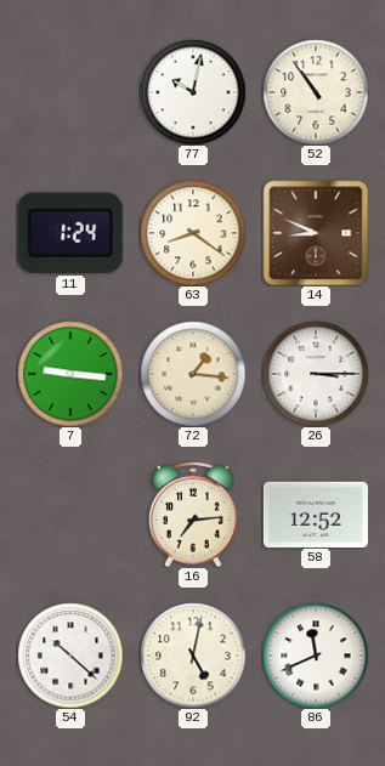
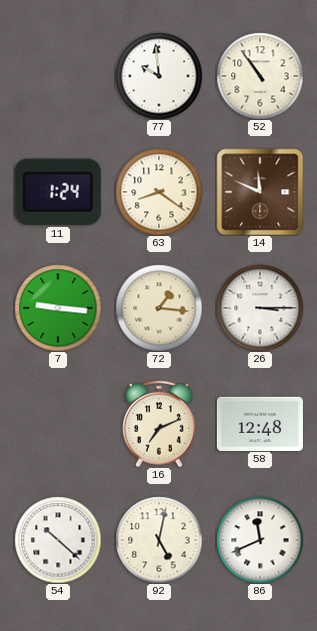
77: 10:02 -> 9:59 (159, 76)
14: 8:49 -> 11:49 (260, 192)
16: 7:14 -> 7:11 (159, 424)
58: 12:52 -> 12:48 (260, 423)
